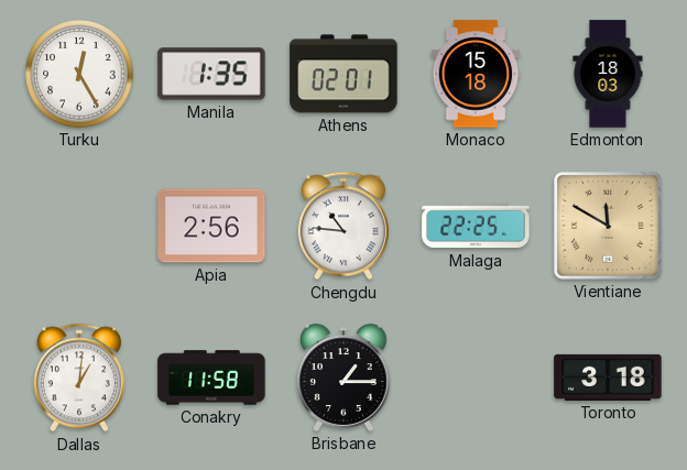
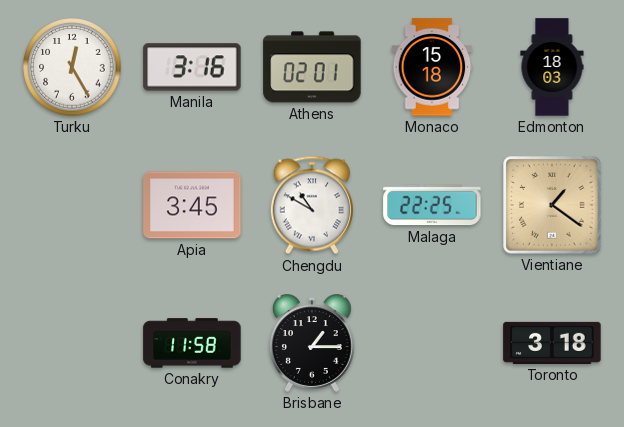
Manila: 1:35 -> 3:16 (192, 67)
Apia: 2:56 -> 3:45 (192, 205)
Chengdu: 10:46 -> 10:50 (312, 205)
Vientiane: 11:50 -> 1:21 (552, 205)
Dallas: 1:01 -> none (79, 378)
